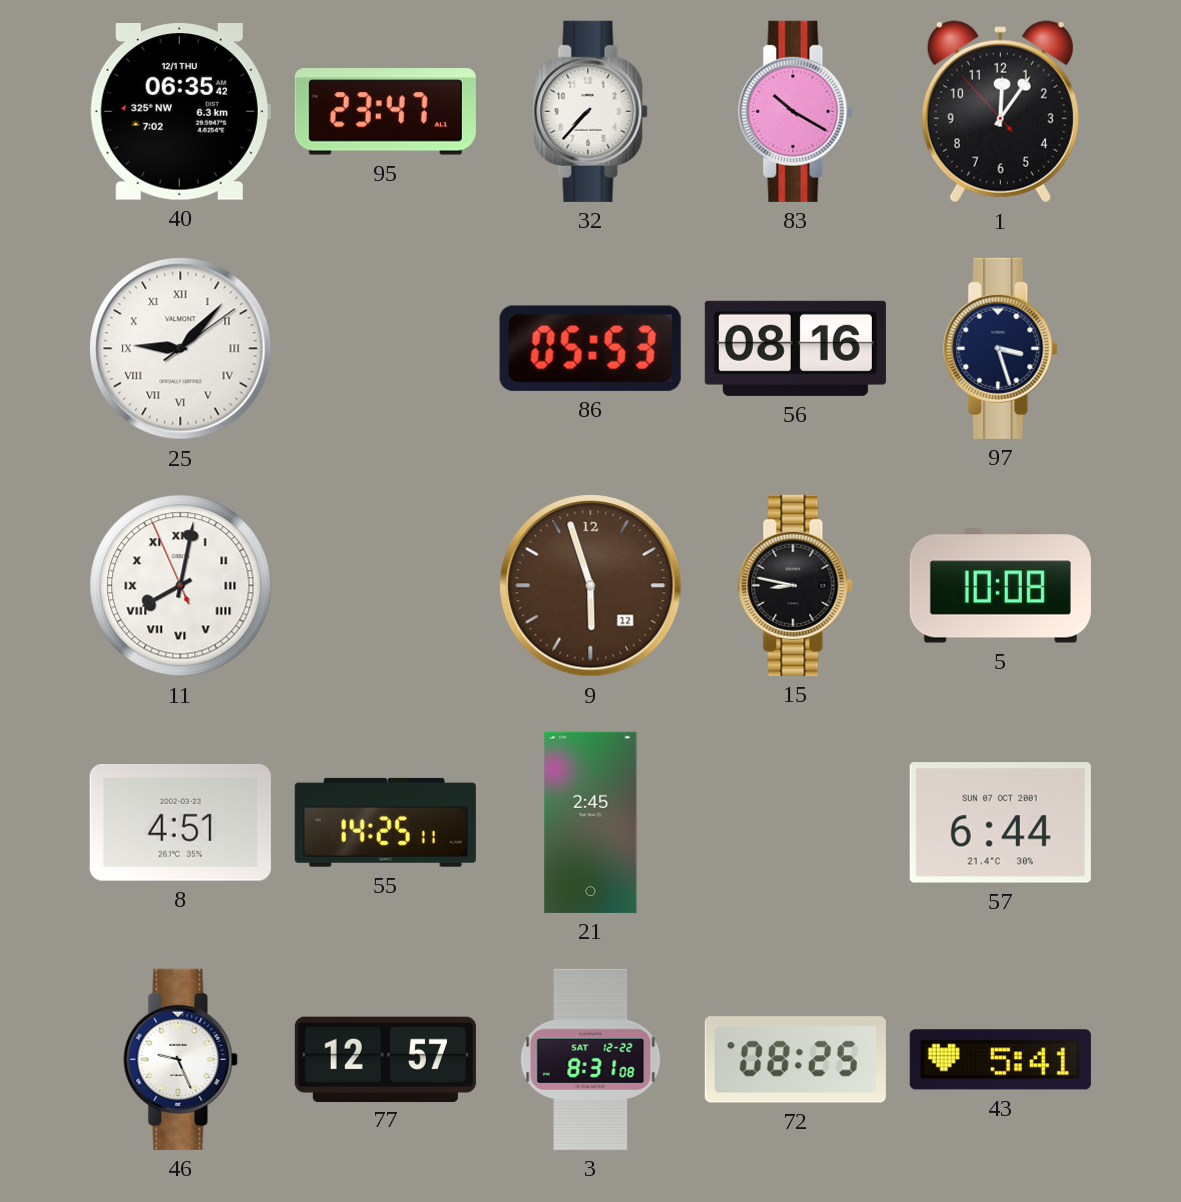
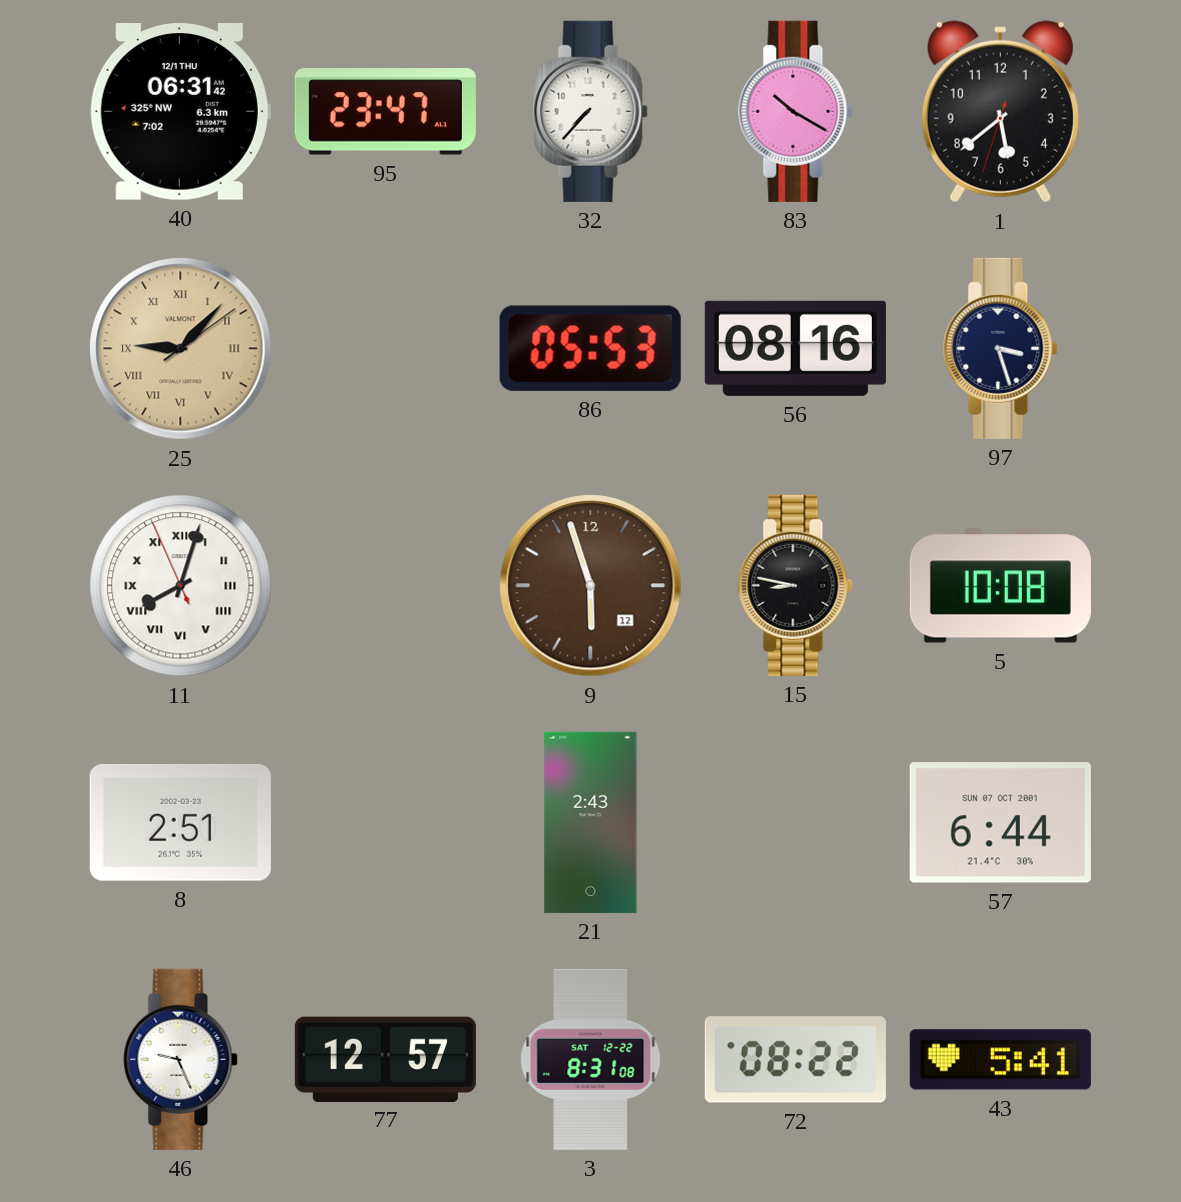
40: 06:35 -> 06:31 (180, 112)
1: 12:05 -> 5:38 (1000, 112)
25 dial: white -> champagne (181, 349)
11: 8:01 -> 8:02 (181, 586)
8: 4:51 -> 2:51 (180, 822)
55: 14:25 -> none (385, 822)
21: 2:45 -> 2:43 (591, 822)
72: 08:25 -> 08:22 (795, 1060)
